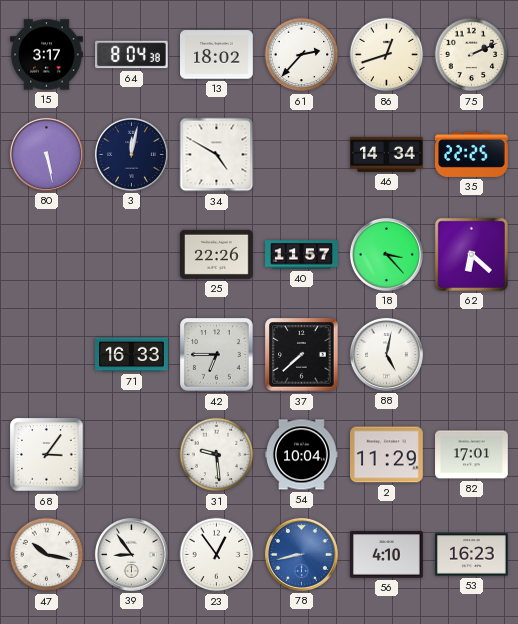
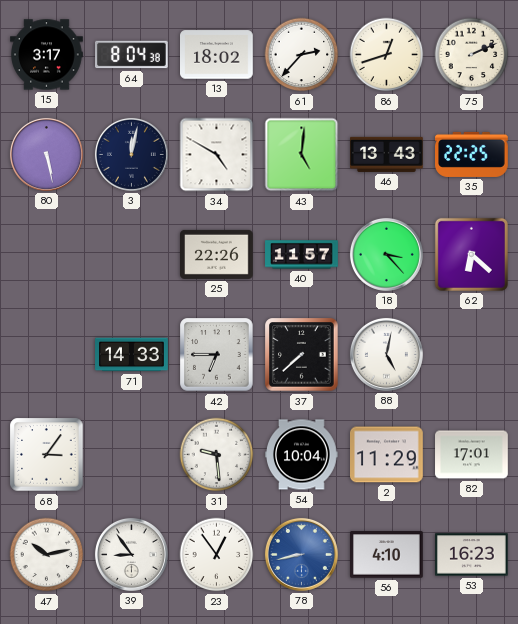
43: none -> 5:01 (302, 155)
46: 14:34 -> 13:43 (387, 154)
71: 16:33 -> 14:33 (132, 355)
47: 10:17 -> 10:13 (47, 555)
